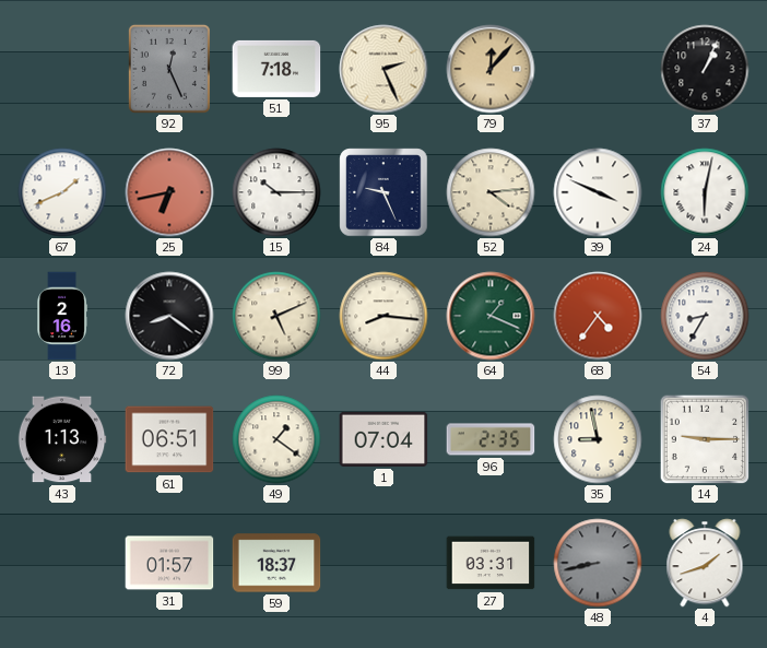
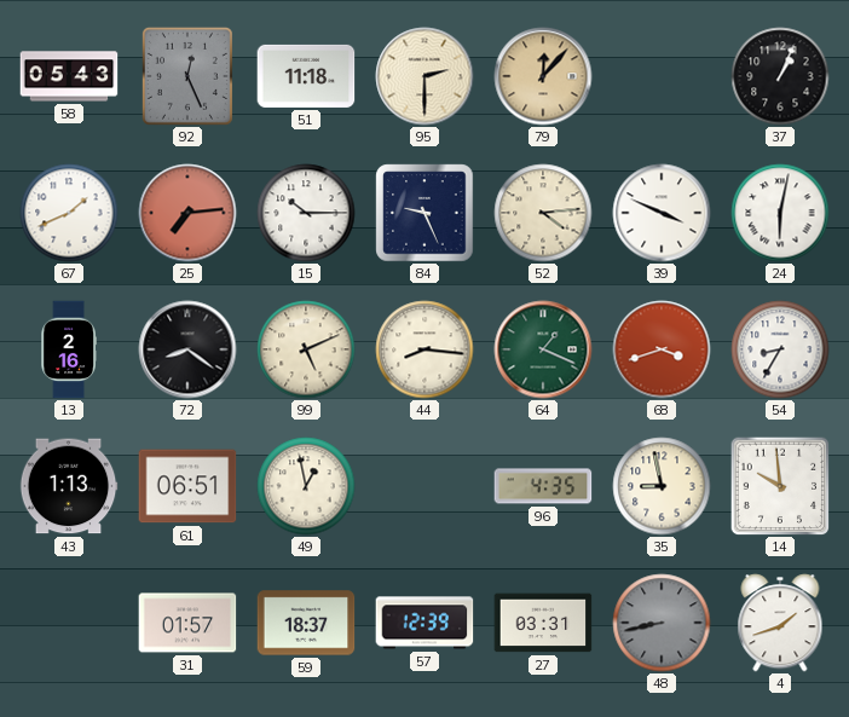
58: none -> 05:43 (69, 76)
51: 7:18 -> 11:18 (306, 76)
95: 2:26 -> 2:30 (424, 76)
25: 6:43 -> 7:14 (187, 213)
68: 4:36 -> 3:42 (662, 349)
49: 1:21 -> 12:58 (306, 486)
1: 07:04 -> none (383, 439)
96: 2:35 -> 4:35 (543, 486)
14: 9:15 -> 9:59 (780, 486)
57: none -> 12:39 (424, 623)
